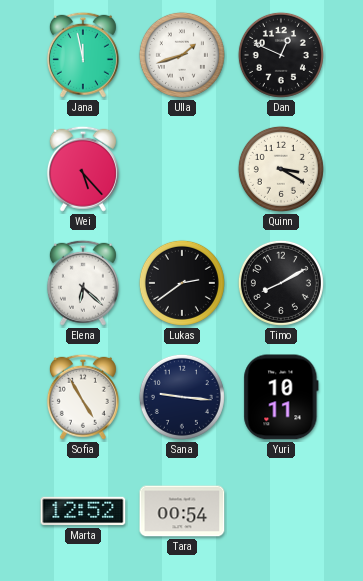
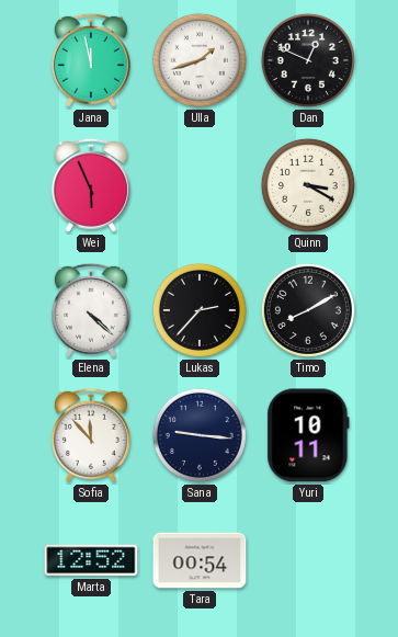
Wei: 5:23 -> 5:56 (91, 185)
Elena: 6:22 -> 4:22 (91, 310)
Lukas: 2:39 -> 2:37 (200, 310)
Sofia: 4:55 -> 11:53 (91, 435)
